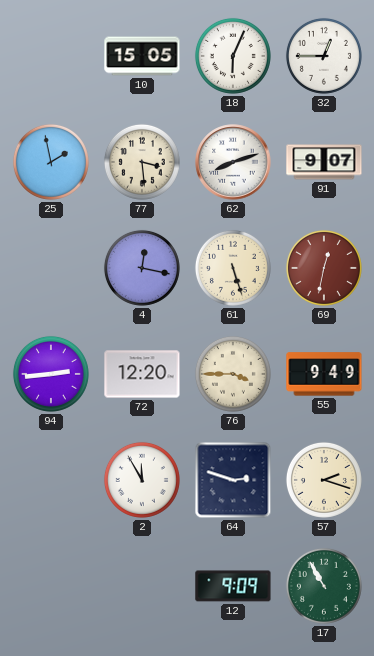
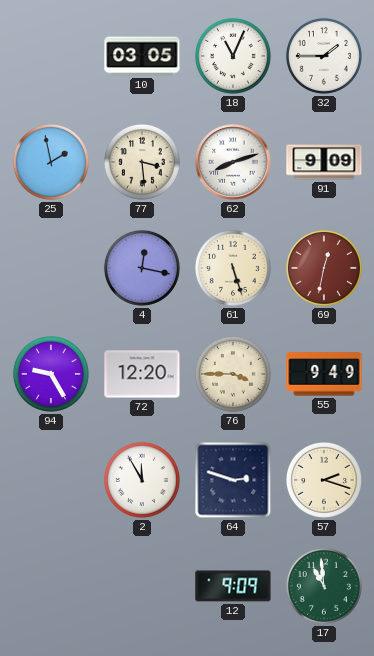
10: 15:05 -> 03:05 (142, 56)
18: 6:04 -> 11:04 (233, 56)
32: 12:45 -> 1:45 (324, 56)
91: 9:07 -> 9:09 (324, 162)
94: 2:44 -> 9:25 (51, 374)
17: 10:55 -> 10:59 (324, 586)
